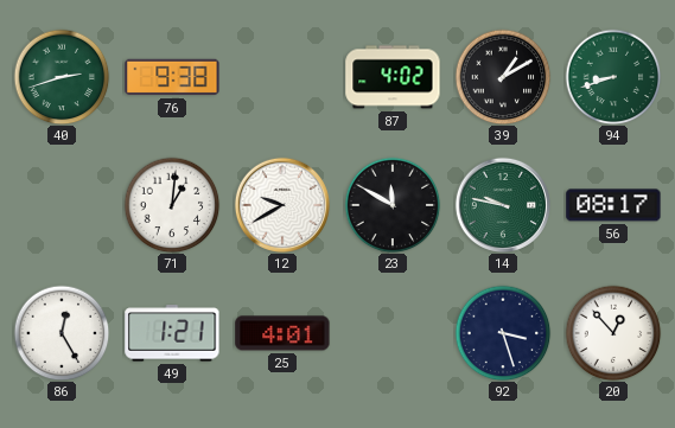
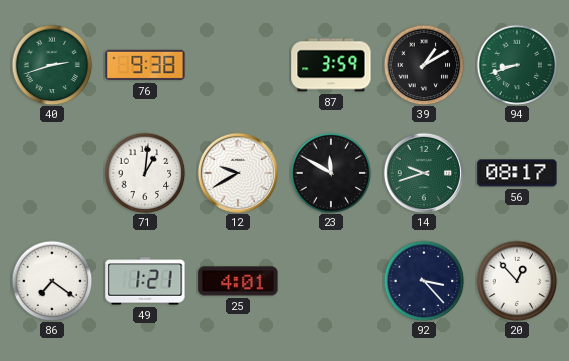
87: 4:02 -> 3:59 (331, 65)
14: 9:47 -> 9:42 (423, 172)
86: 12:25 -> 7:21 (52, 281)
92: 3:27 -> 3:23 (424, 281)
